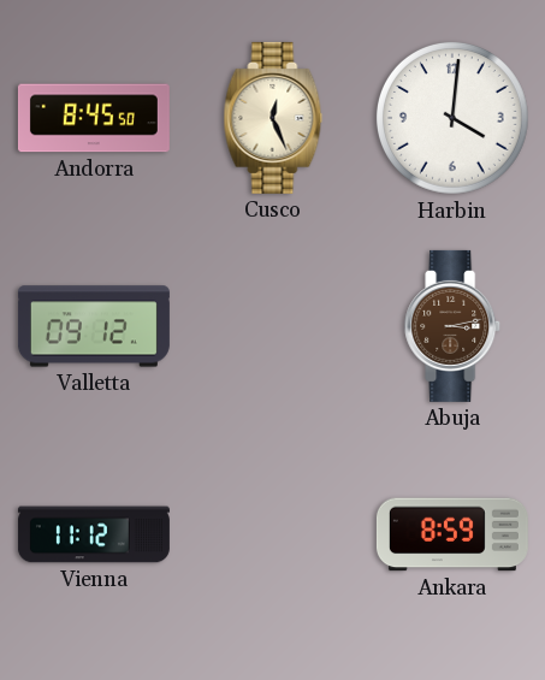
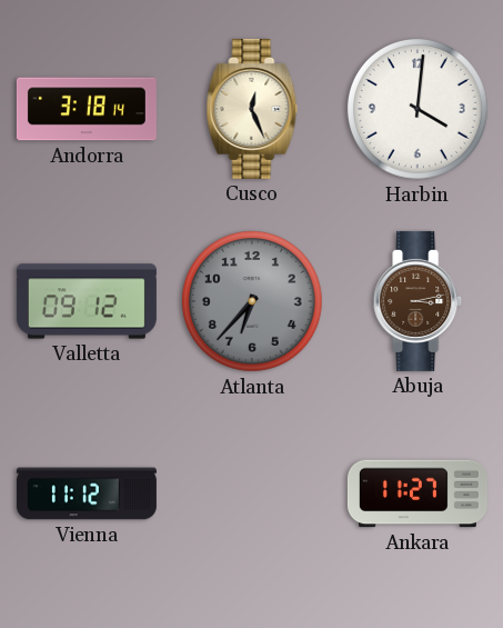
Andorra: 8:45 -> 3:18 (87, 109)
Atlanta: none -> 6:37 (252, 301)
Ankara: 8:59 -> 11:27 (418, 494)
